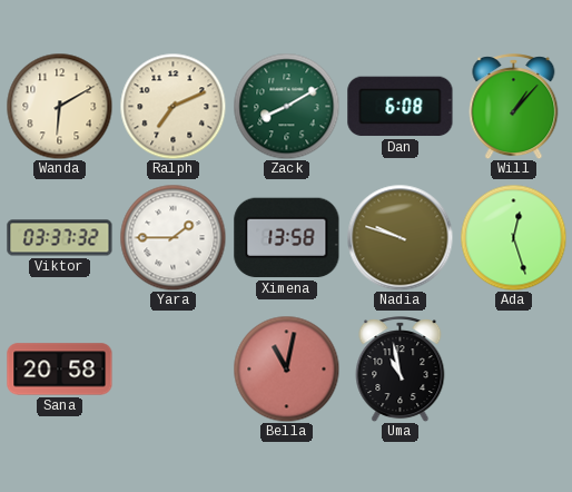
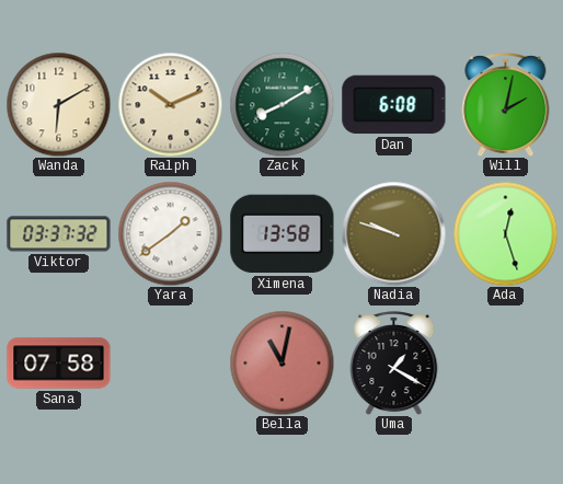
Ralph: 7:11 -> 10:11 (170, 104)
Will: 1:07 -> 2:02 (506, 105)
Yara: 1:45 -> 1:39 (170, 233)
Sana: 20:58 -> 07:58 (59, 364)
Uma: 10:58 -> 1:20 (394, 364)
